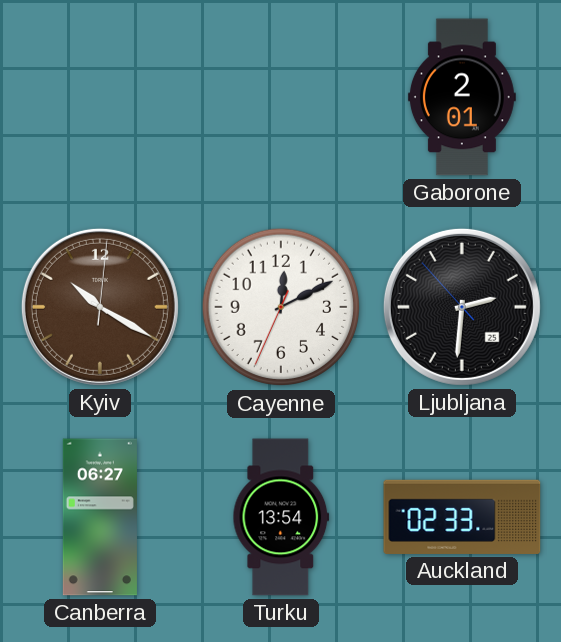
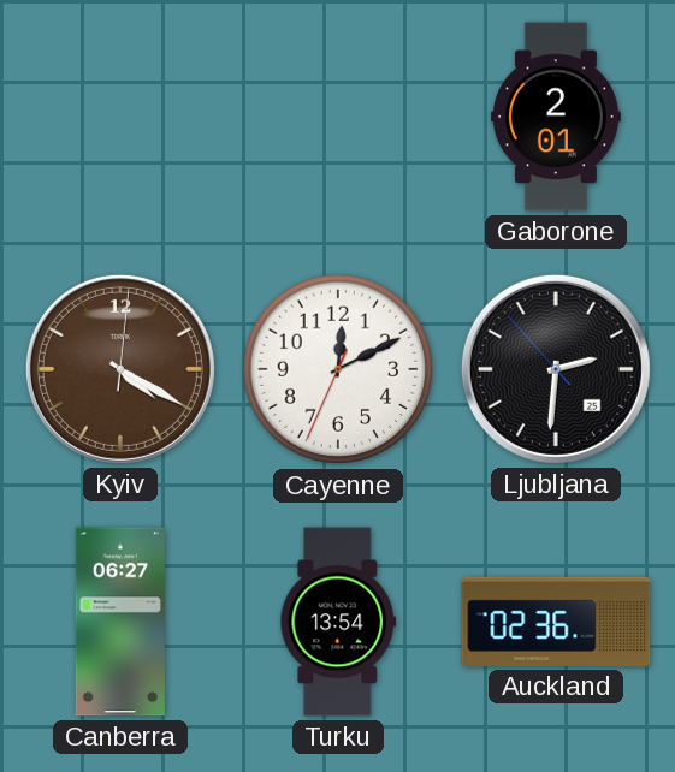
Kyiv: 10:20 -> 4:20 (120, 369)
Auckland: 02:33 -> 02:36 (556, 622)
